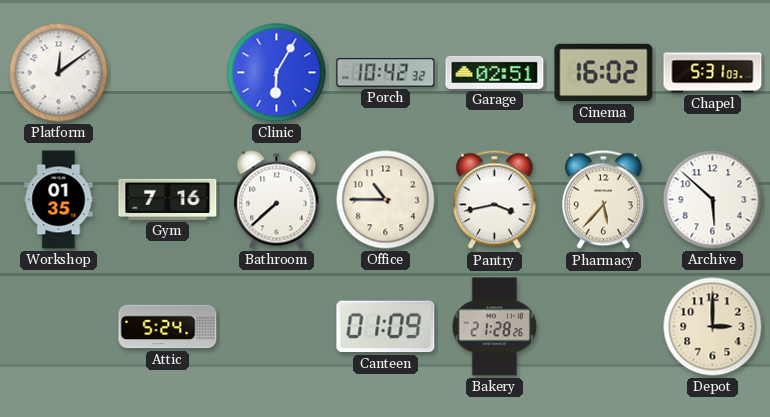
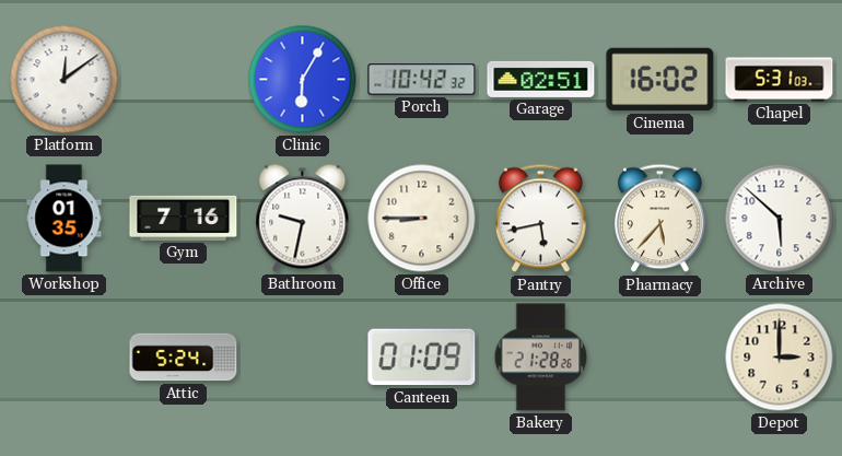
Bathroom: 7:38 -> 9:32 (303, 219)
Office: 10:45 -> 8:45 (422, 219)
Pantry: 3:43 -> 5:43 (540, 219)
